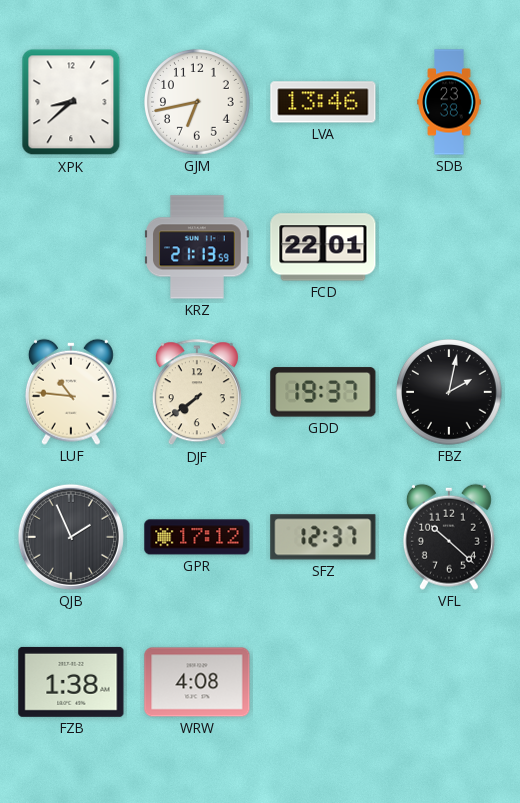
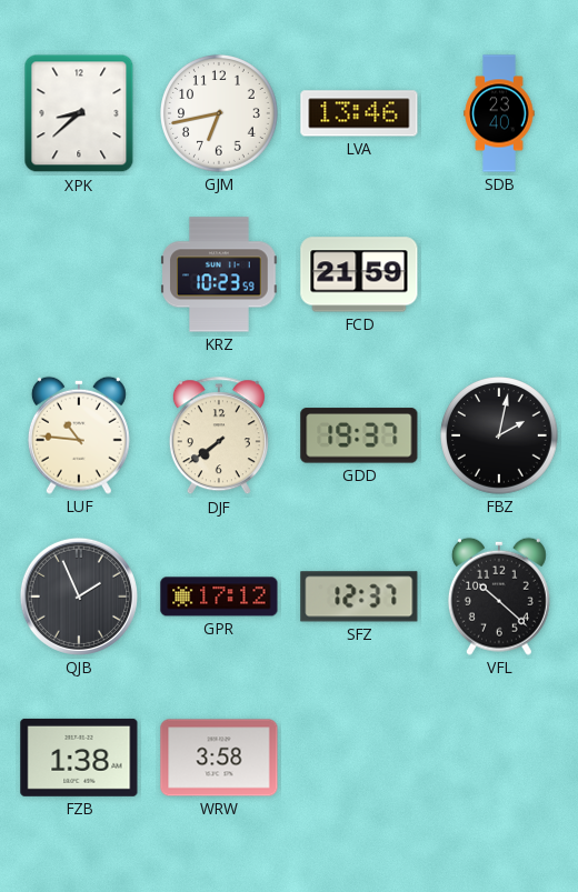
SDB: 23:38 -> 23:40 (499, 113)
KRZ: 21:13 -> 10:23 (219, 274)
FCD: 22:01 -> 21:59 (359, 274)
WRW: 4:08 -> 3:58 (219, 758)
